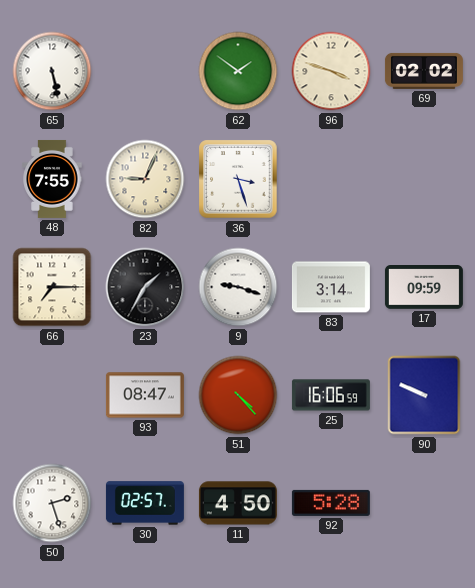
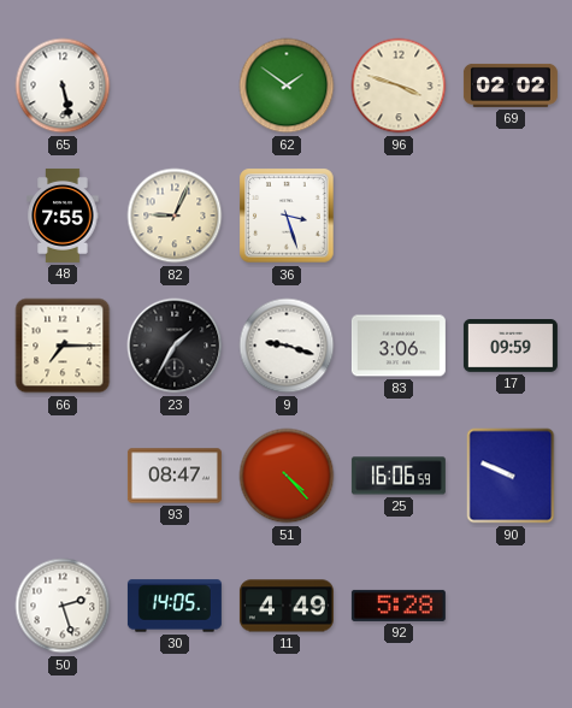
83: 3:14 -> 3:06 (399, 346)
30: 02:57 -> 14:05 (175, 606)
11: 4:50 -> 4:49 (287, 606)
